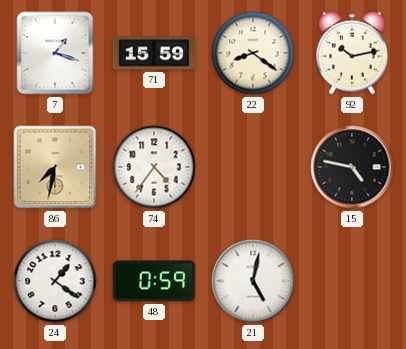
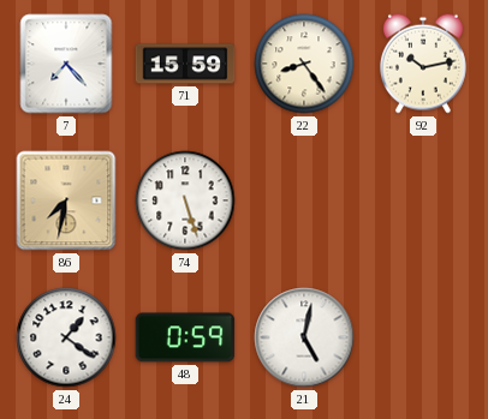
7: 1:18 -> 7:23 (66, 64)
22: 8:21 -> 8:24 (304, 64)
74: 4:36 -> 5:27 (185, 200)
15: 4:47 -> none (352, 167)
